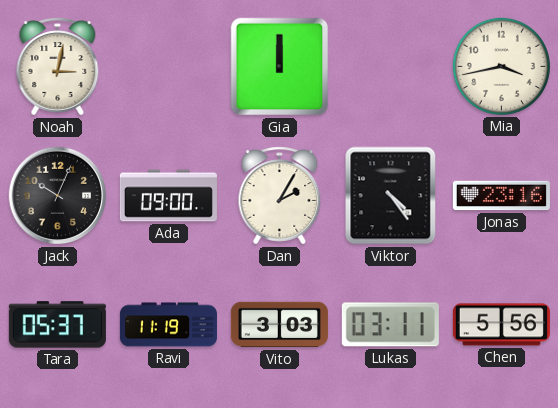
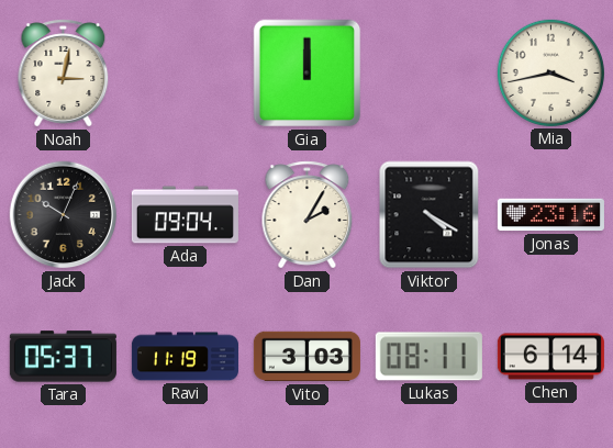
Ada: 09:00 -> 09:04 (185, 215)
Viktor: 4:24 -> 4:20 (430, 215)
Lukas: 03:11 -> 08:11 (428, 357)
Chen: 5:56 -> 6:14 (550, 357)
